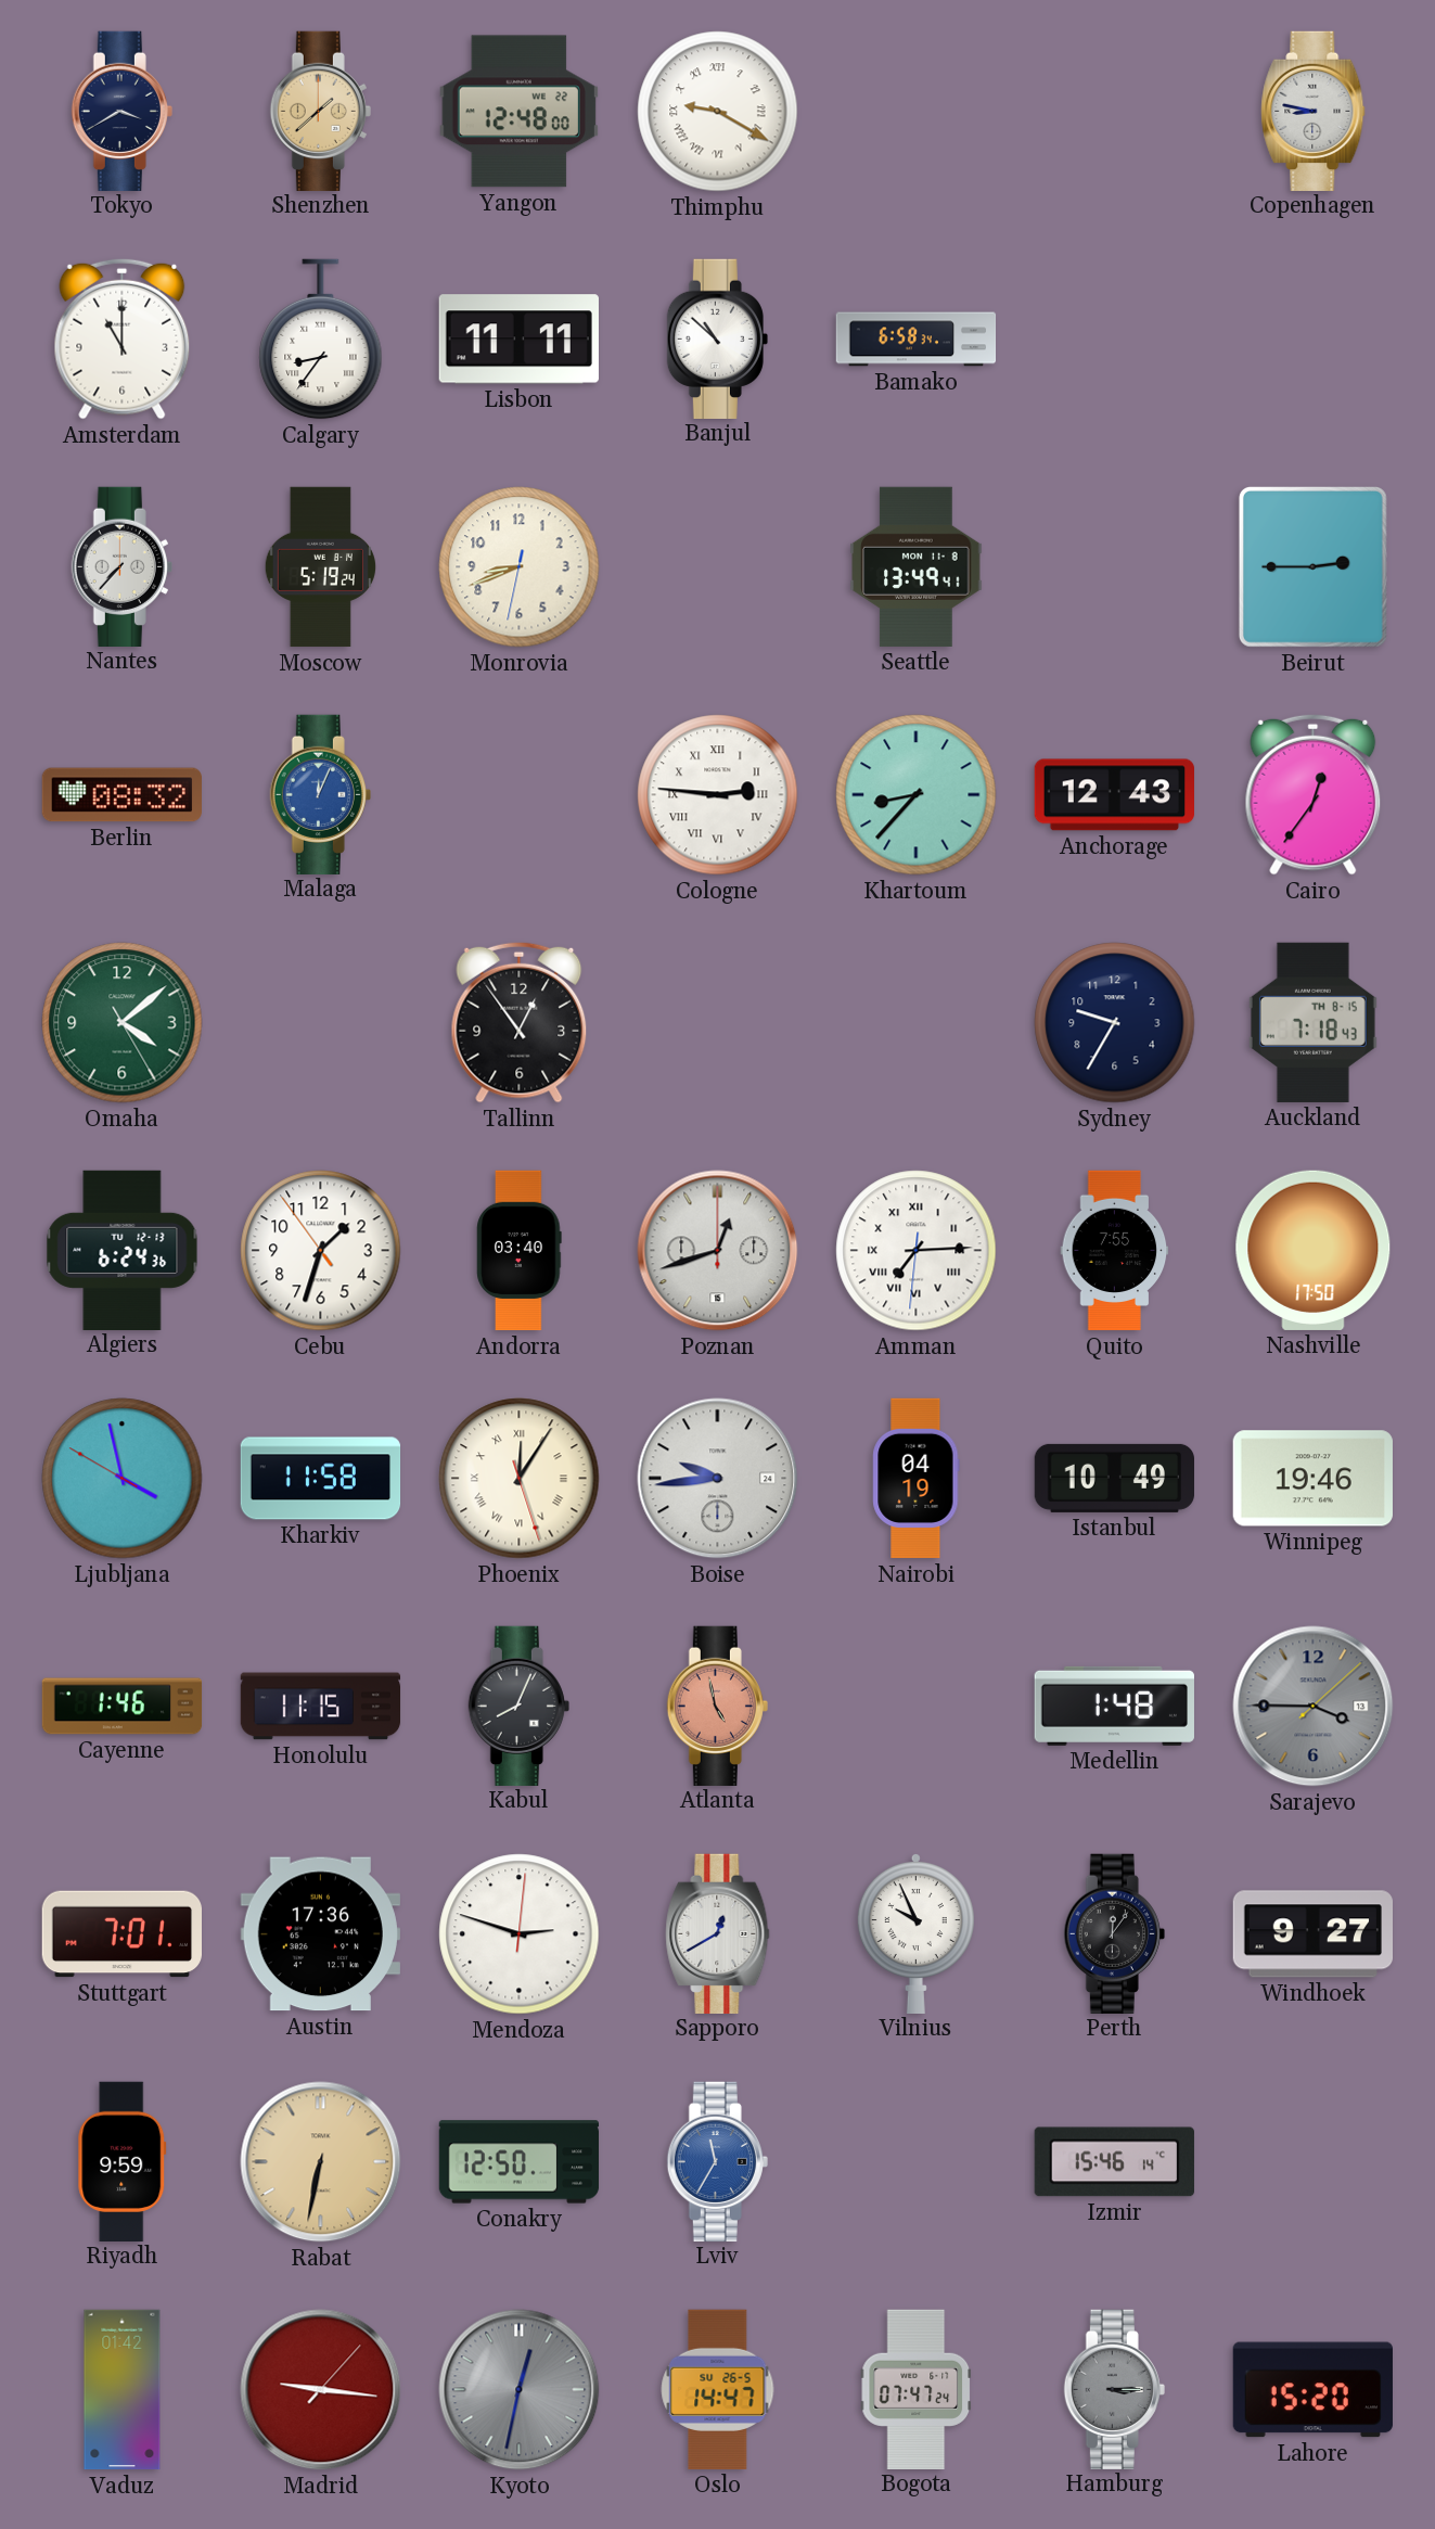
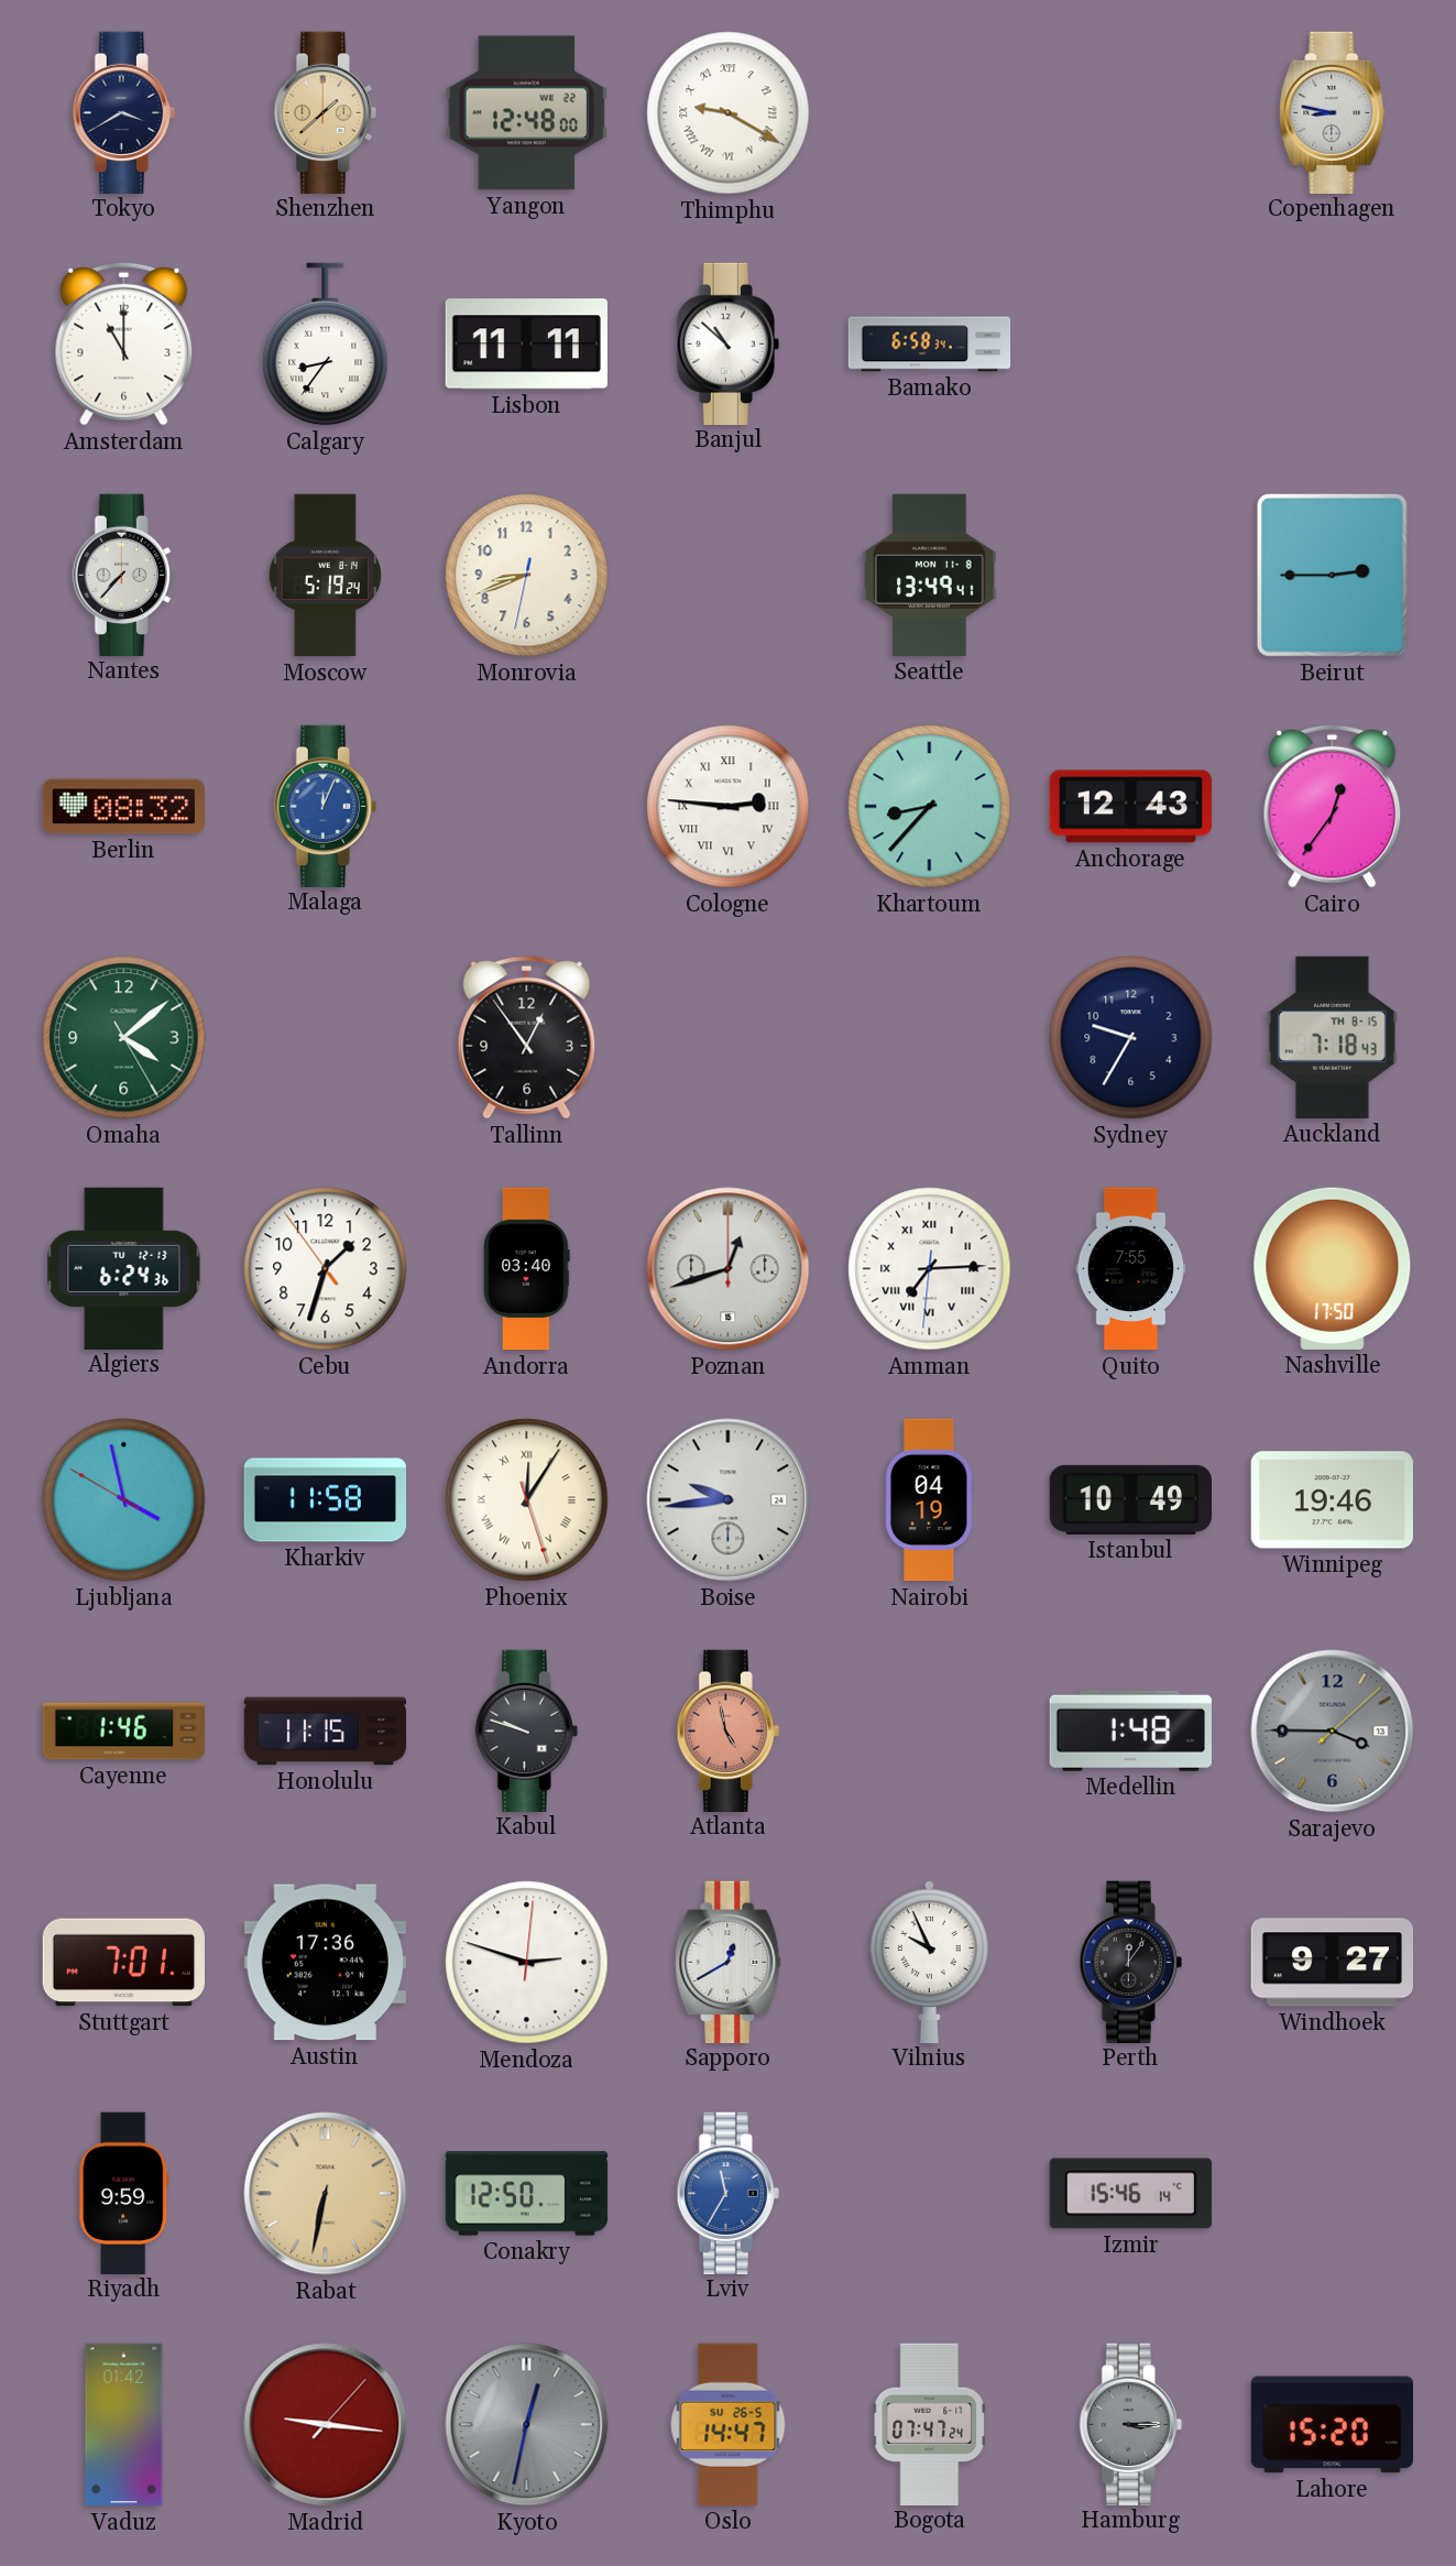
Kabul: 8:04 -> 9:48 (526, 1730)
